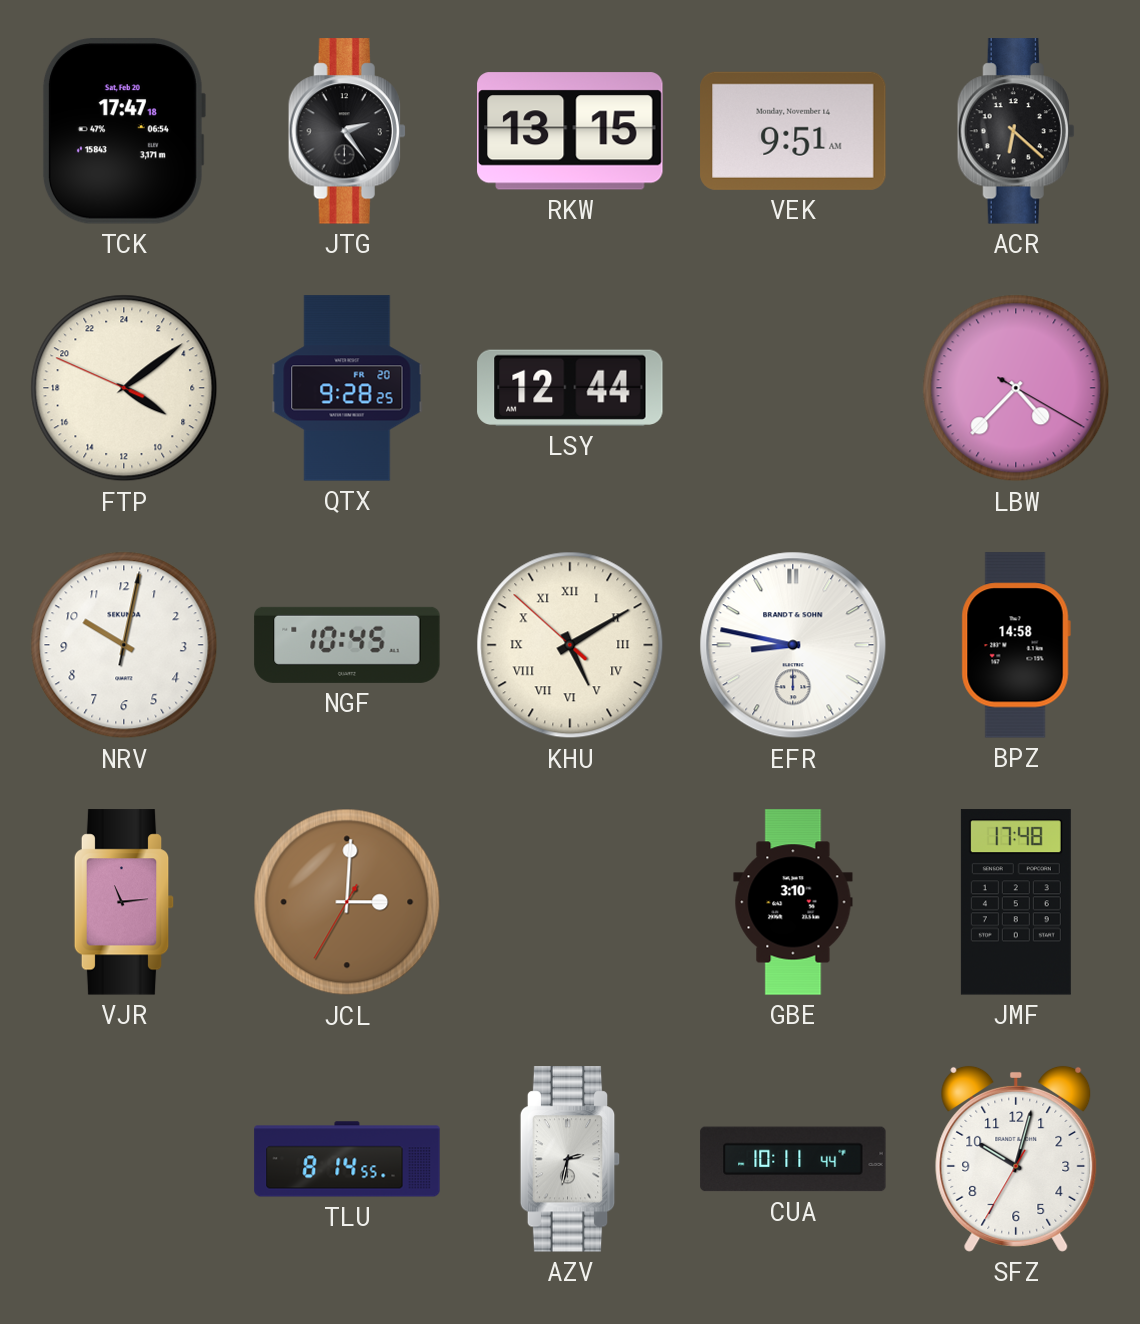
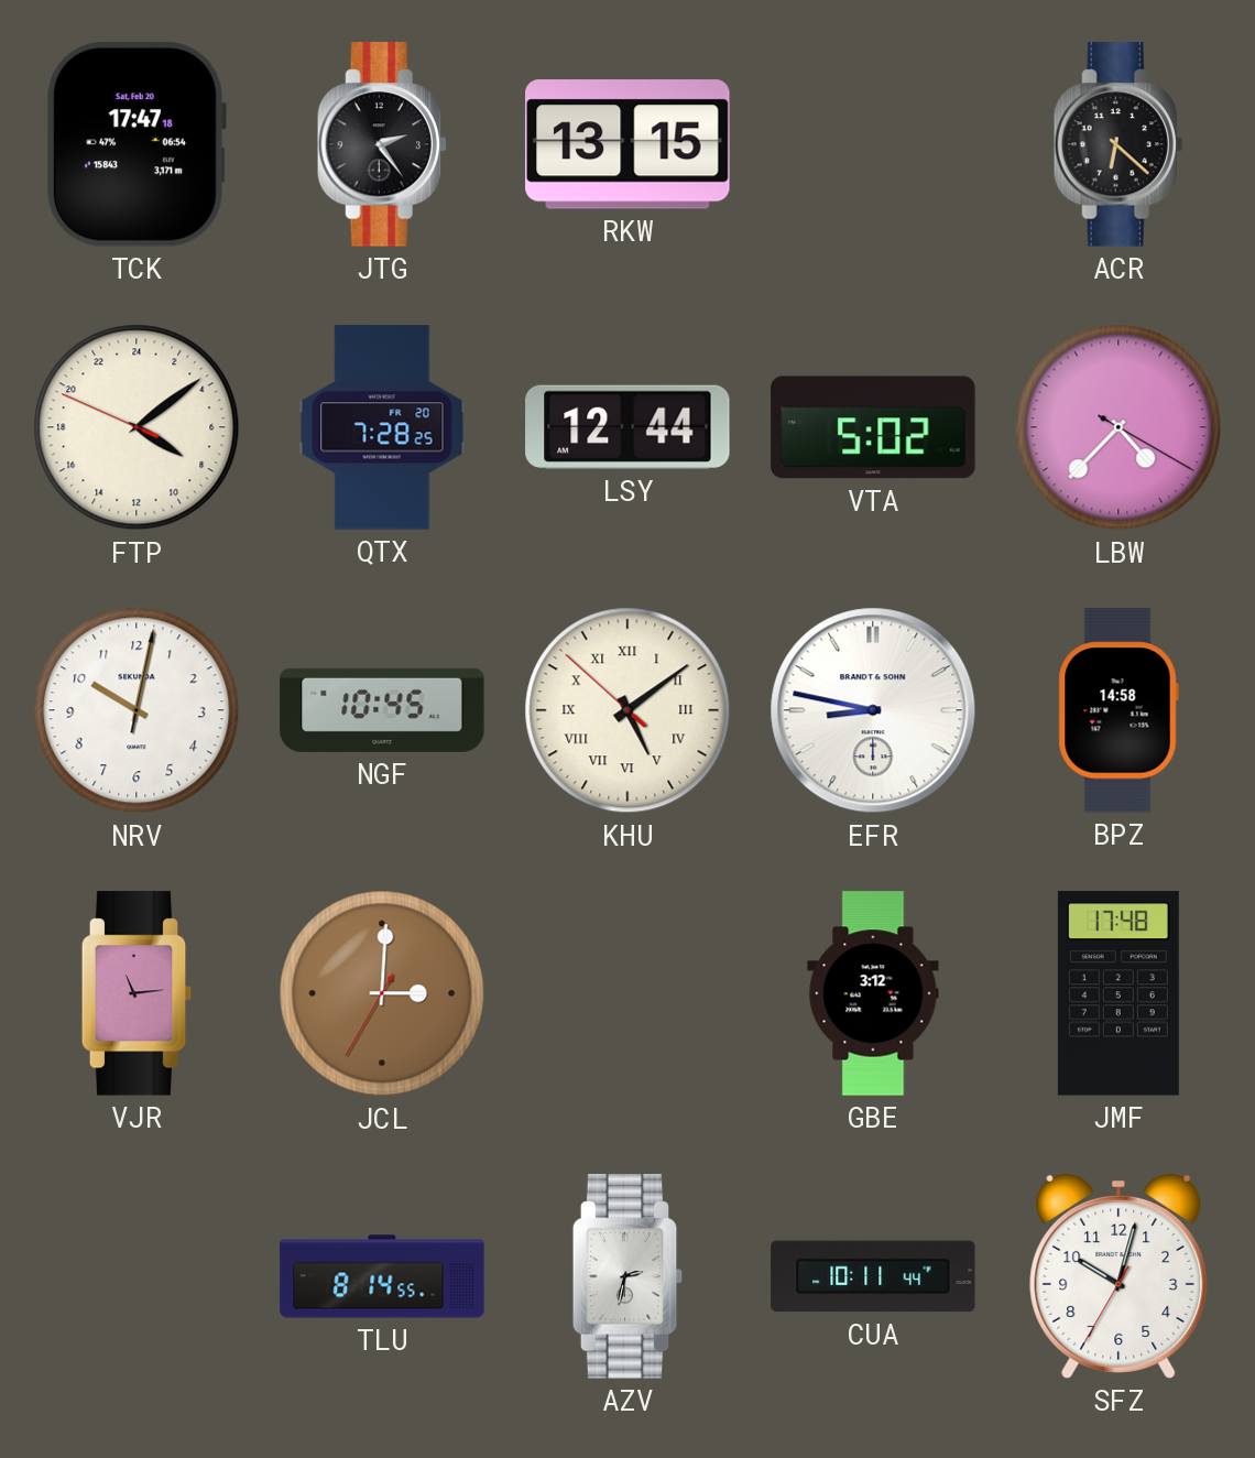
VEK: 9:51 -> none (793, 131)
QTX: 9:28 -> 7:28 (382, 427)
VTA: none -> 5:02 (873, 427)
KHU: 5:09 -> 5:08 (627, 710)
GBE: 3:10 -> 3:12 (873, 993)
